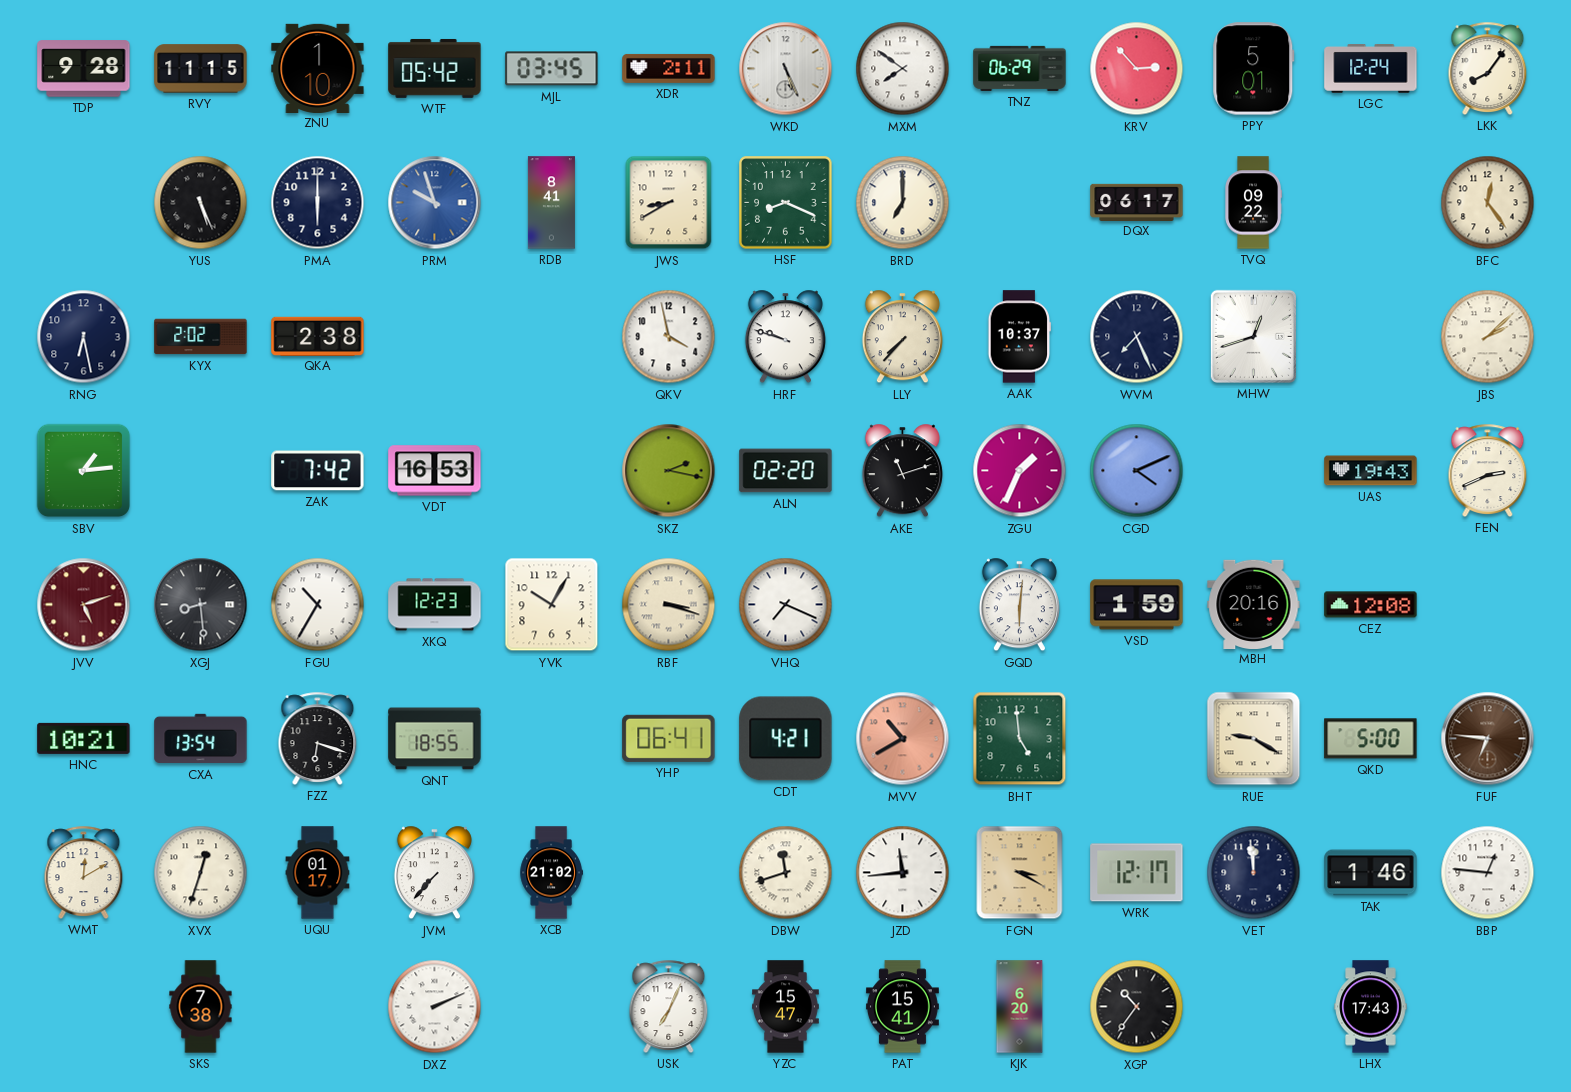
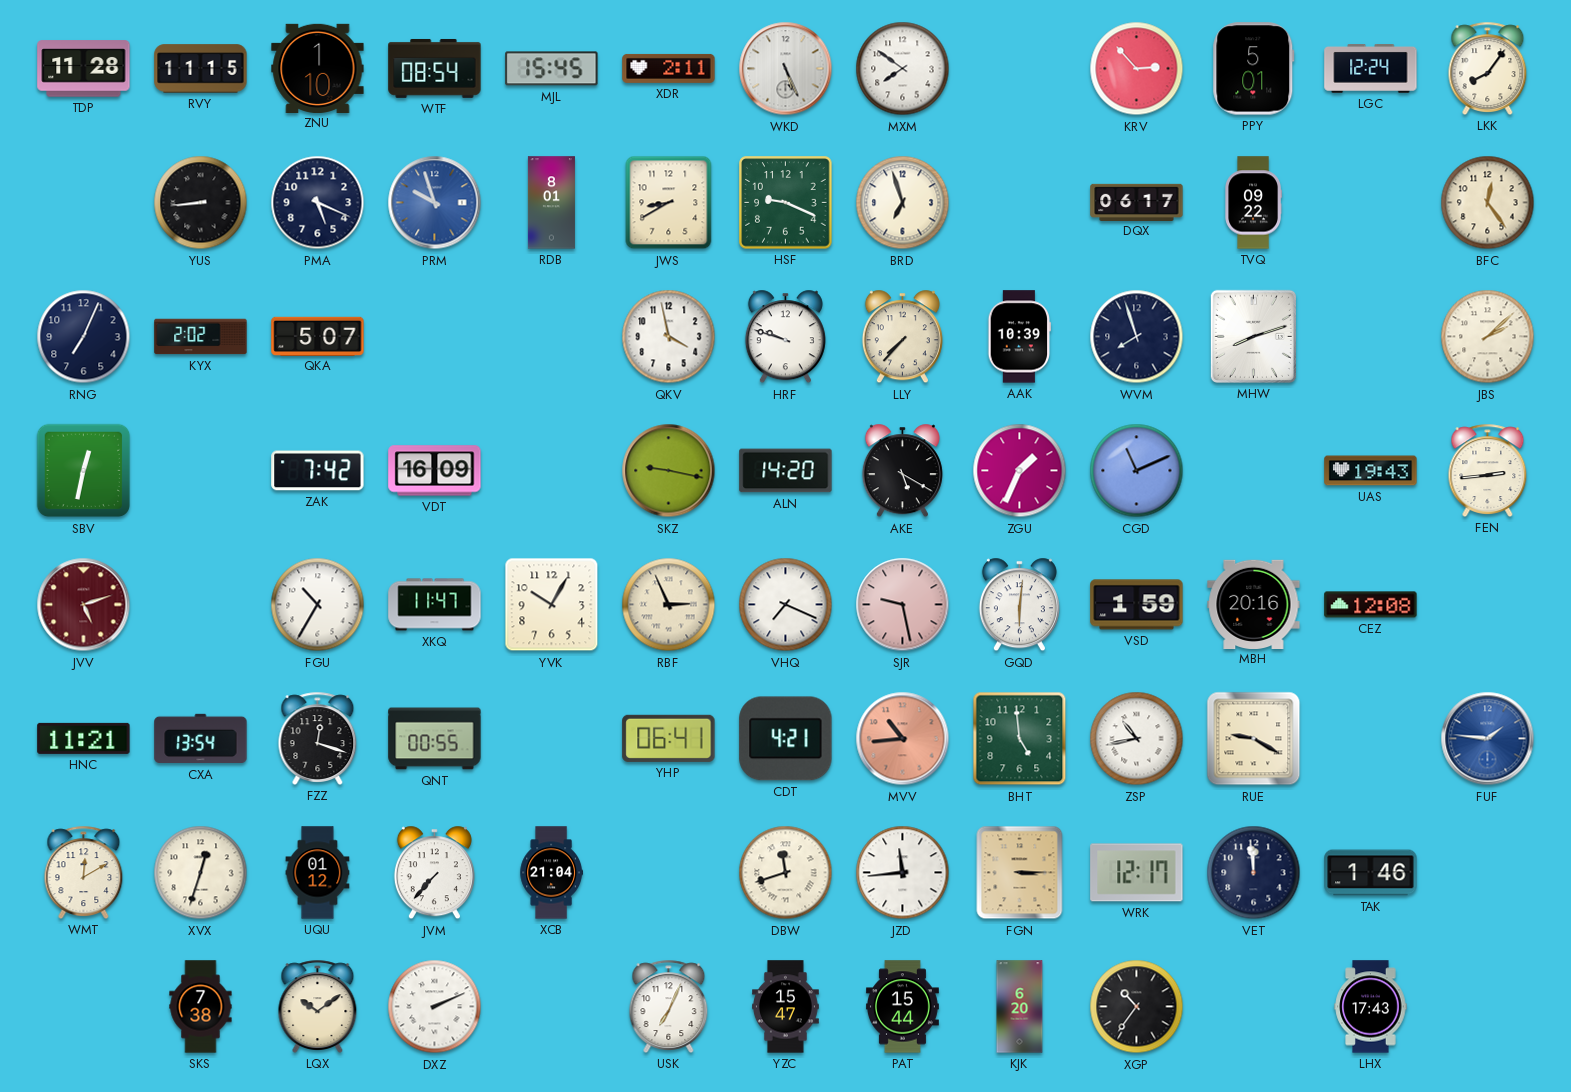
TDP: 9:28 -> 11:28 (84, 69)
WTF: 05:42 -> 08:54 (435, 68)
MJL: 03:45 -> 15:45 (552, 69)
TNZ: 06:29 -> none (1020, 68)
YUS: 5:26 -> 8:44 (201, 203)
PMA: 6:00 -> 5:19 (318, 203)
RDB: 8:41 -> 8:01 (551, 203)
HSF: 8:19 -> 9:19 (786, 203)
BRD: 7:00 -> 6:57 (903, 203)
RNG: 6:28 -> 7:04 (84, 337)
QKA: 2:38 -> 5:07 (318, 336)
AAK: 10:37 -> 10:39 (1020, 337)
WVM: 7:26 -> 7:57 (1137, 337)
MHW: 12:42 -> 8:12 (1253, 336)
SBV: 1:14 -> 12:32 (84, 471)
VDT: 16:53 -> 16:09 (435, 471)
SKZ: 2:17 -> 9:17 (669, 471)
ALN: 02:20 -> 14:20 (786, 471)
AKE: 11:12 -> 5:20 (902, 471)
CGD: 4:11 -> 11:11 (1137, 471)
FEN: 2:41 -> 2:44 (1488, 470)
XGJ: 8:29 -> none (201, 605)
XKQ: 12:23 -> 11:47 (435, 605)
RBF: 3:18 -> 2:56 (669, 605)
SJR: none -> 9:28 (903, 605)
HNC: 10:21 -> 11:21 (84, 738)
FZZ: 6:18 -> 12:18 (318, 738)
QNT: 18:55 -> 00:55 (435, 739)
MVV: 10:40 -> 10:44 (903, 739)
ZSP: none -> 10:43 (1137, 739)
QKD: 5:00 -> none (1371, 739)
FUF: 6:46 -> 1:46 (1488, 739)
FUF dial: brown -> blue (1488, 739)
UQU: 01:17 -> 01:12 (318, 873)
XCB: 21:02 -> 21:04 (551, 873)
FGN: 3:20 -> 3:15 (1020, 873)
BBP: 12:46 -> none (1488, 873)
LQX: none -> 10:09 (318, 1006)
PAT: 15:41 -> 15:44 (902, 1007)
